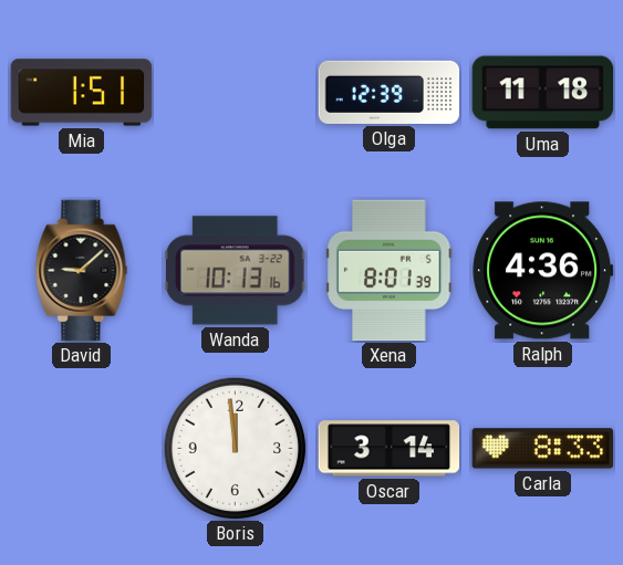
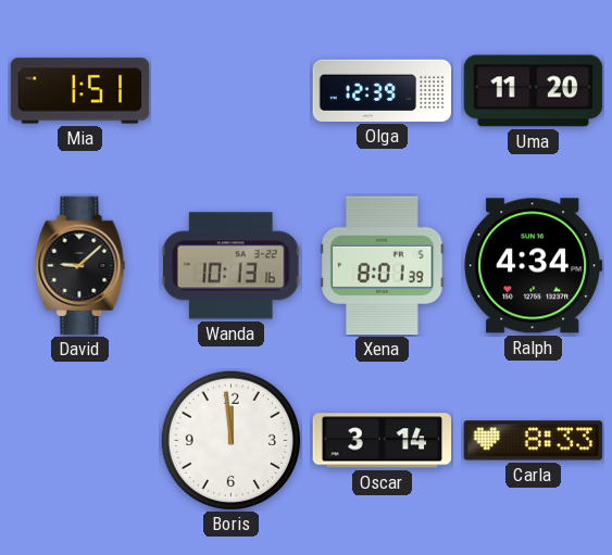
Uma: 11:18 -> 11:20 (534, 91)
Ralph: 4:36 -> 4:34 (534, 266)
